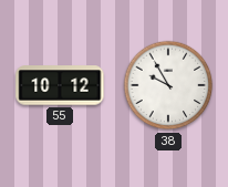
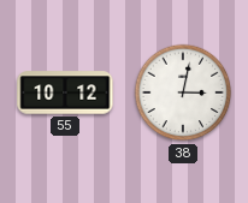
38: 9:55 -> 3:02 (183, 92)
